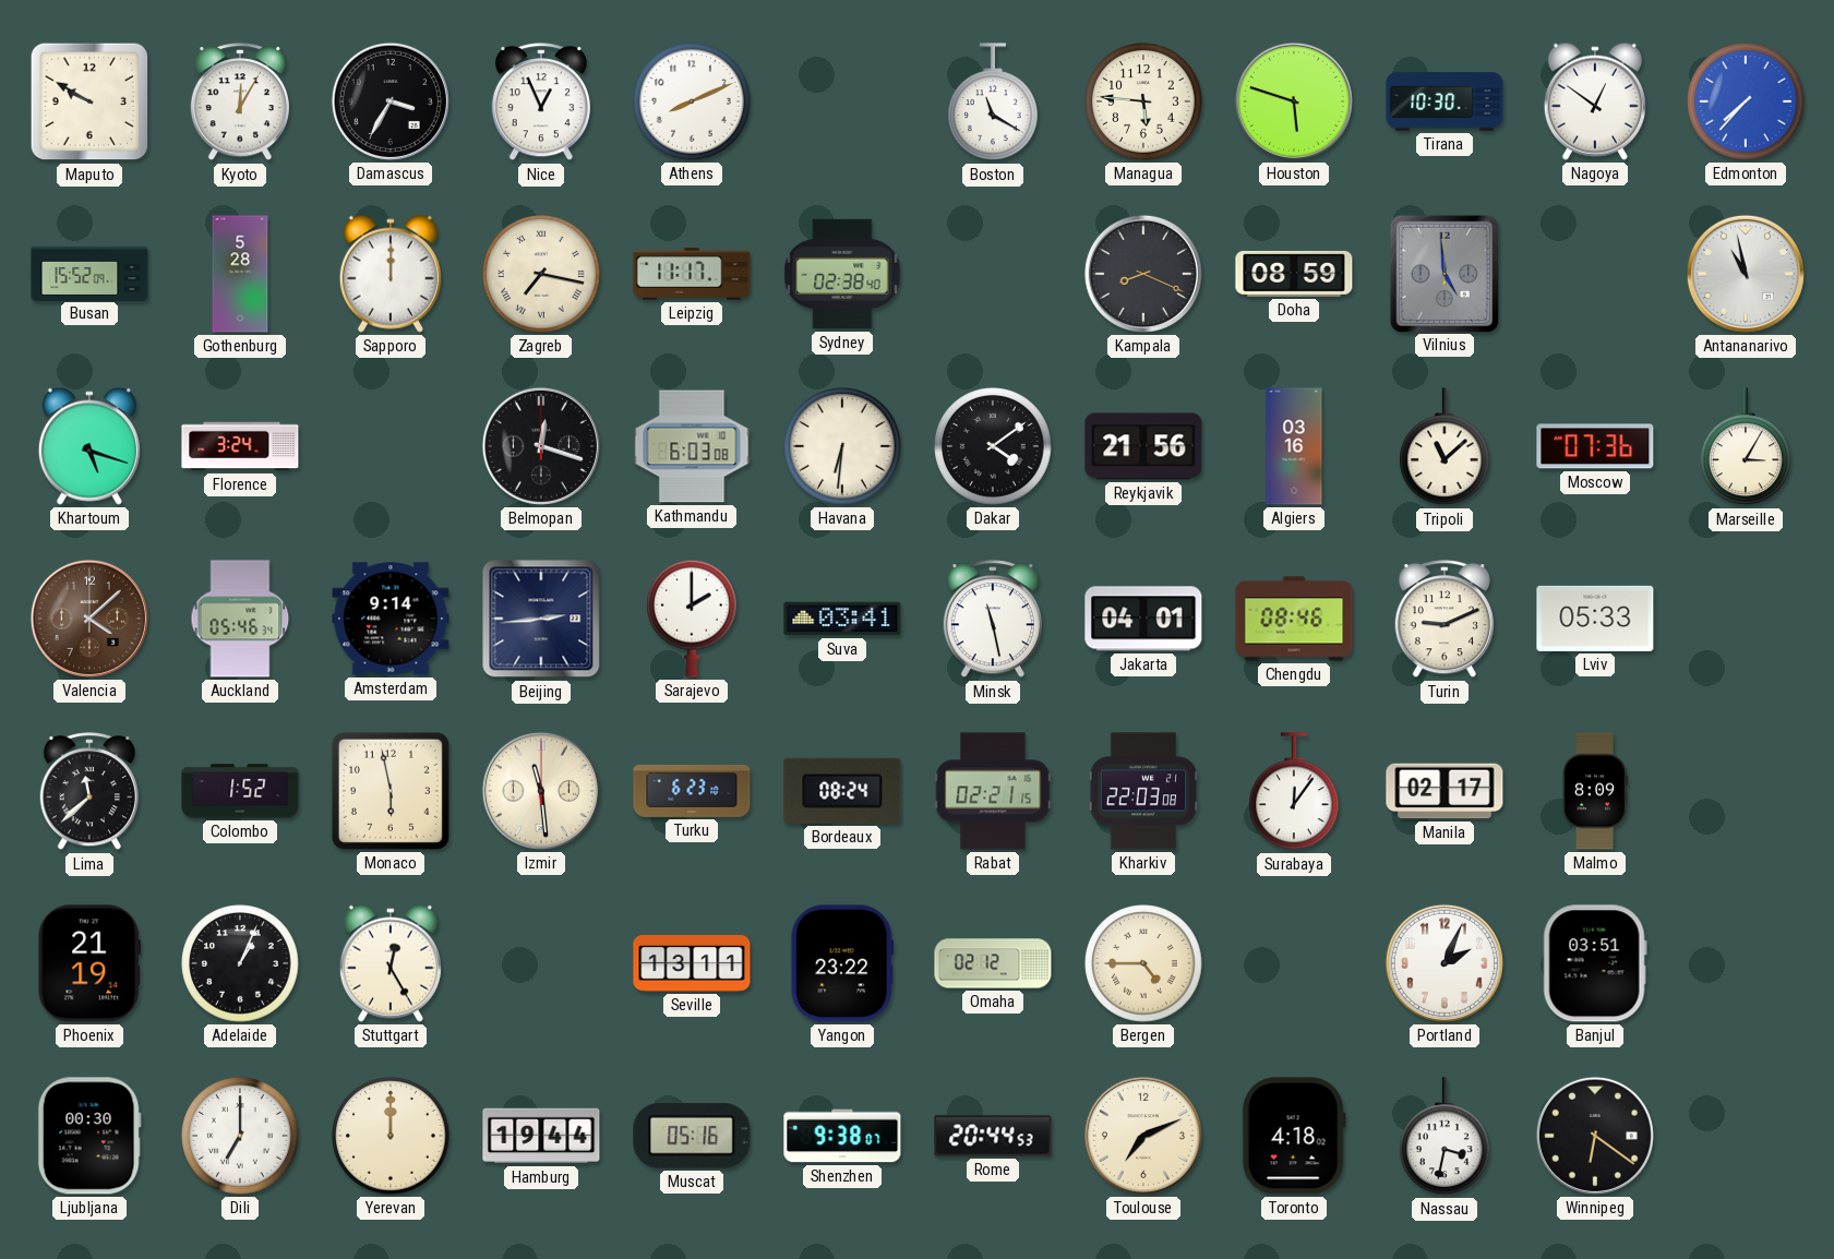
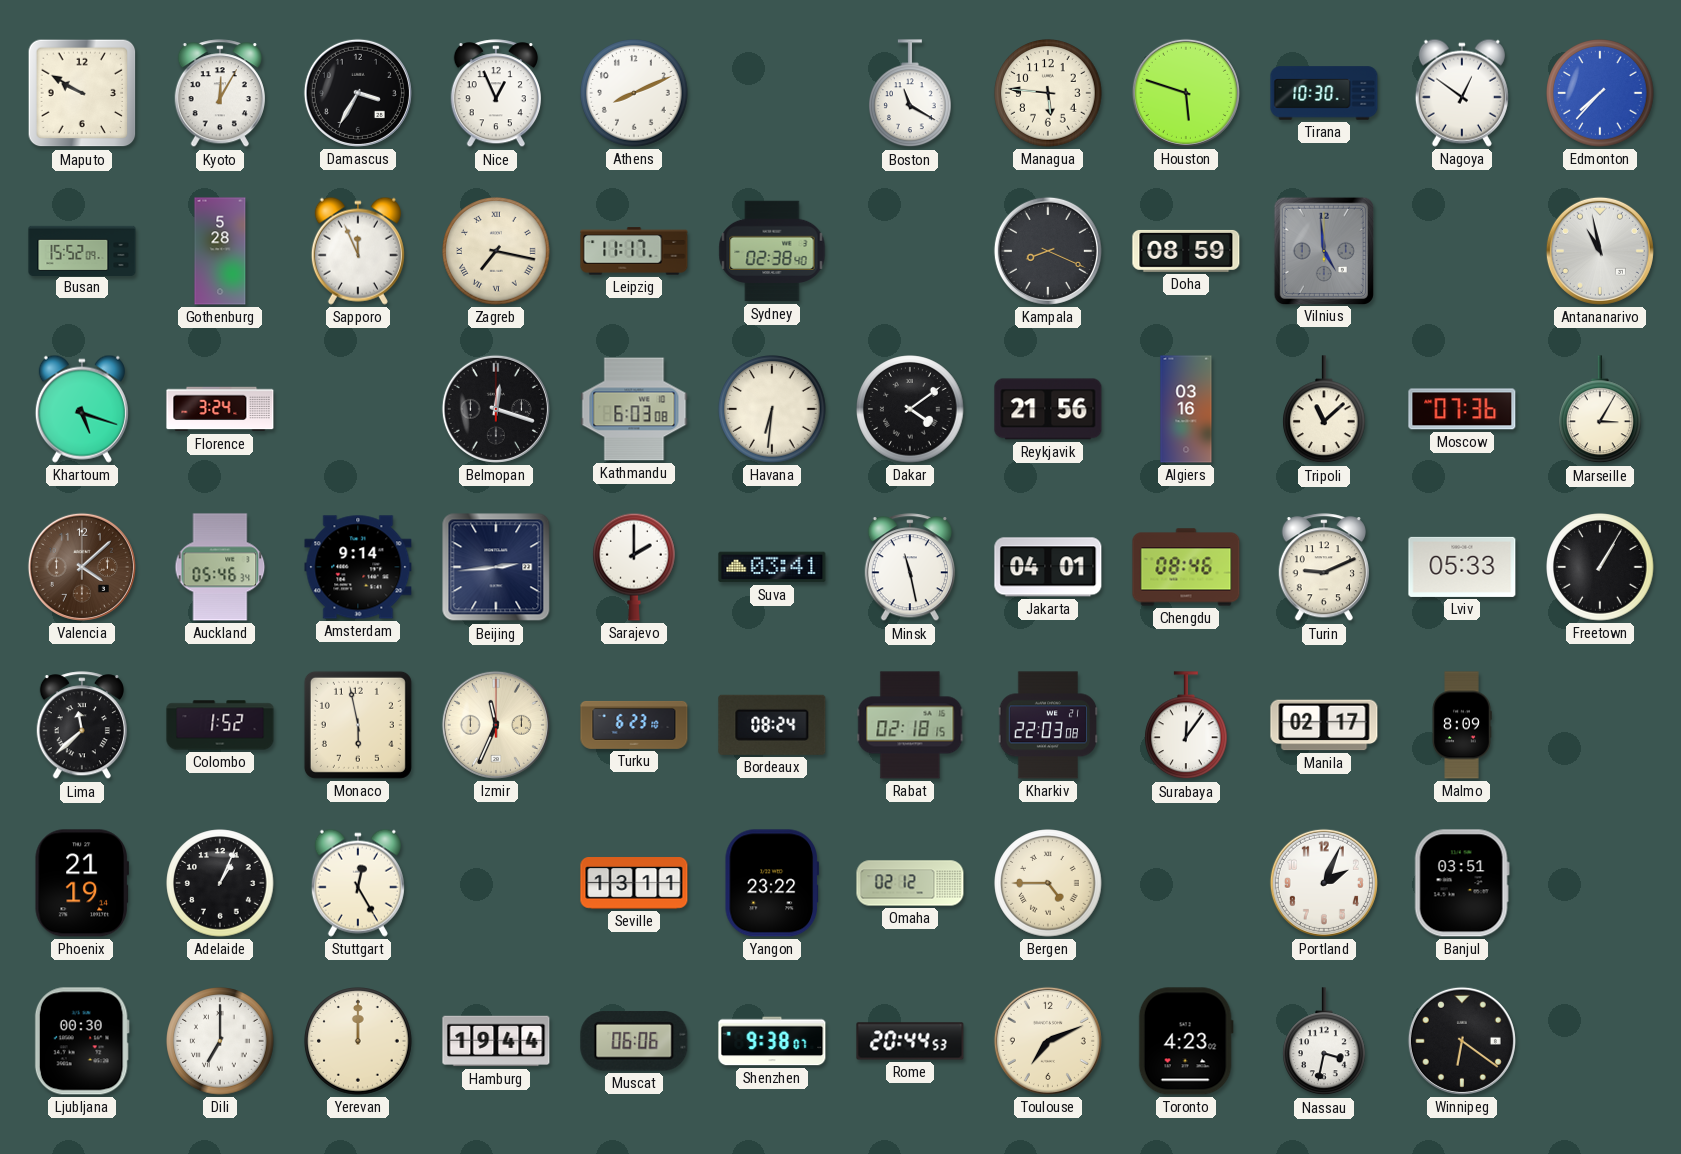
Sapporo: 12:00 -> 11:56 (358, 251)
Freetown: none -> 1:05 (1600, 567)
Izmir: 11:29 -> 11:34 (496, 725)
Rabat: 02:21 -> 02:18 (910, 725)
Muscat: 05:16 -> 06:06 (634, 1041)
Toronto: 4:18 -> 4:23 (1186, 1041)
